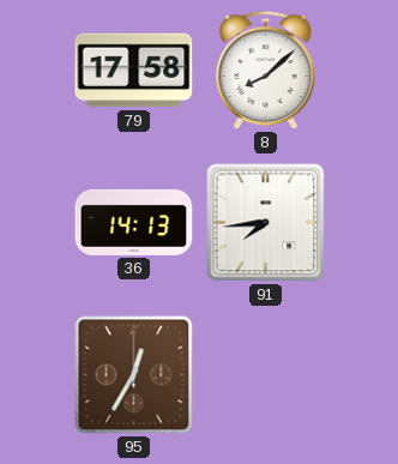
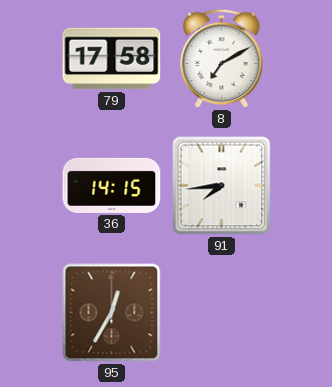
8: 8:08 -> 7:10 (222, 59)
36: 14:13 -> 14:15 (112, 185)
